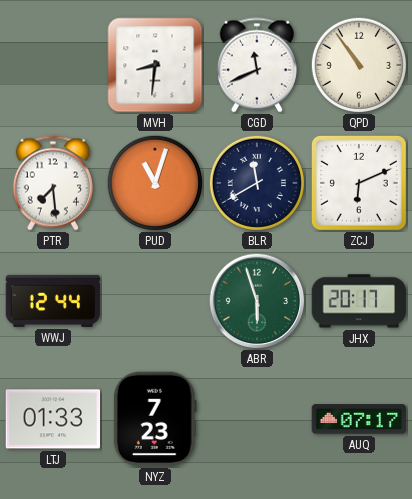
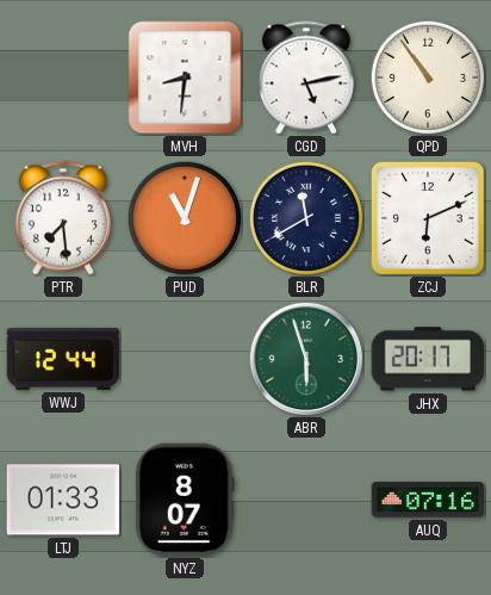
CGD: 11:41 -> 5:13 (306, 78)
NYZ: 7:23 -> 8:07 (185, 500)
AUQ: 07:17 -> 07:16 (428, 500)
